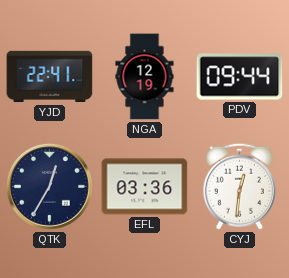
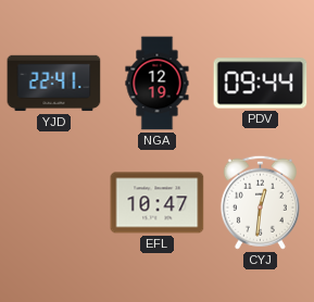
QTK: 12:35 -> none (49, 186)
EFL: 03:36 -> 10:47 (158, 203)
